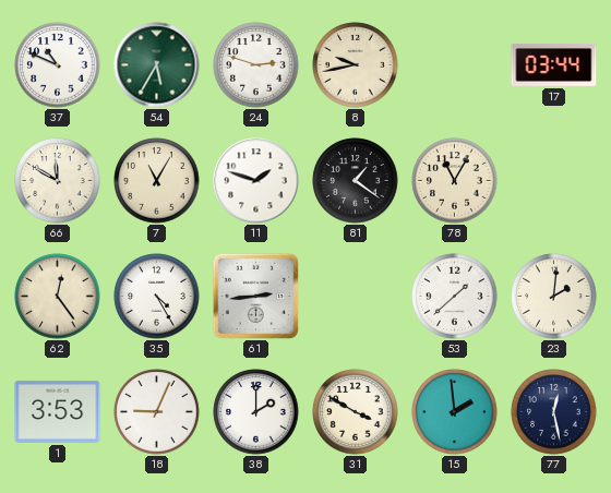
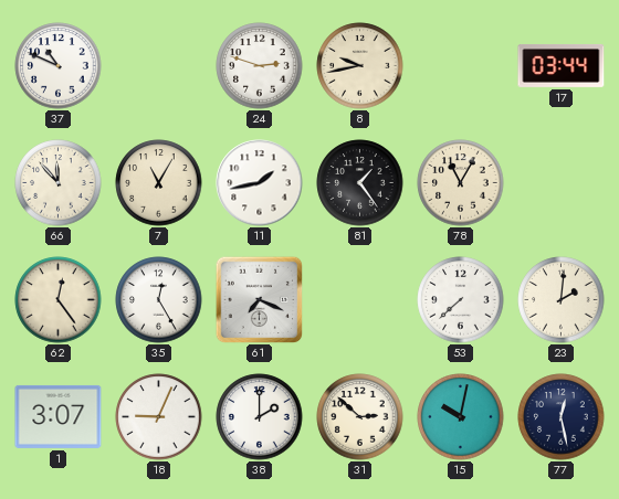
54: 5:35 -> none (157, 65)
66: 11:50 -> 11:53 (59, 183)
11: 1:48 -> 1:43 (260, 183)
81: 1:21 -> 1:24 (360, 183)
35: 4:25 -> 12:25 (159, 300)
61: 2:44 -> 7:19 (259, 299)
53: 1:38 -> 7:38 (461, 300)
1: 3:53 -> 3:07 (59, 416)
31: 3:50 -> 2:52 (360, 417)
15: 1:59 -> 10:02 (461, 417)
